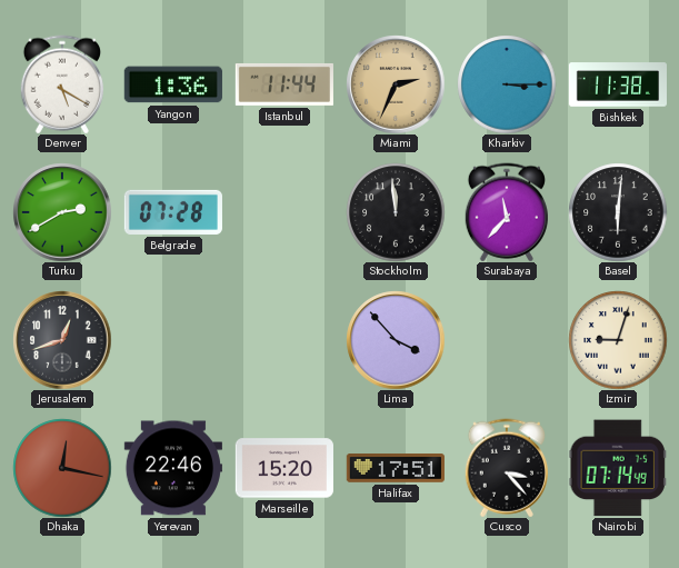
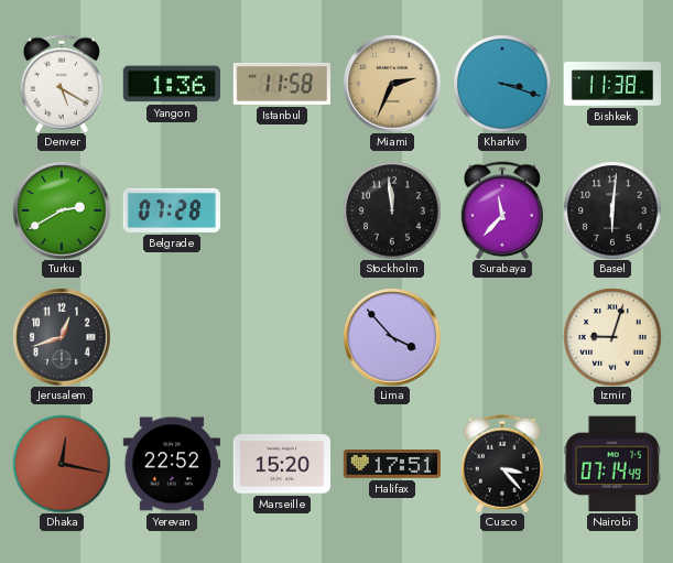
Istanbul: 11:44 -> 11:58 (282, 84)
Kharkiv: 3:15 -> 3:18 (502, 84)
Yerevan: 22:46 -> 22:52 (172, 464)
